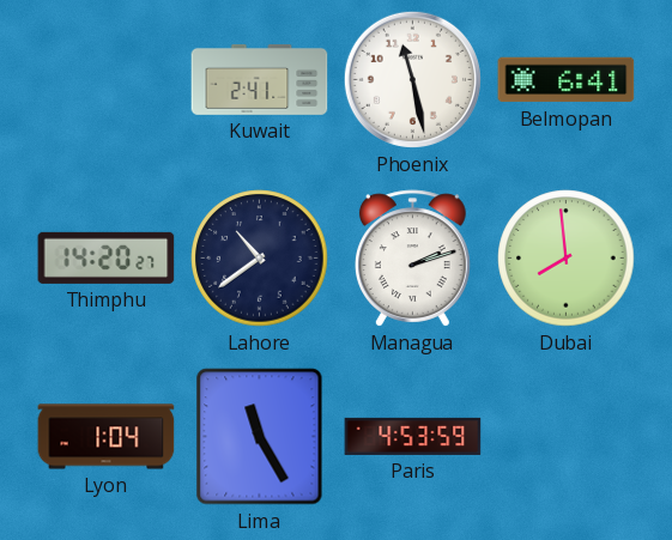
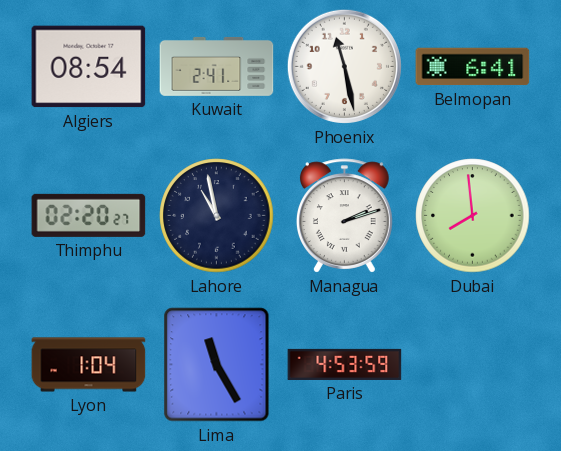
Algiers: none -> 08:54 (89, 67)
Thimphu: 14:20 -> 02:20 (89, 215)
Lahore: 10:39 -> 10:58 (217, 216)
